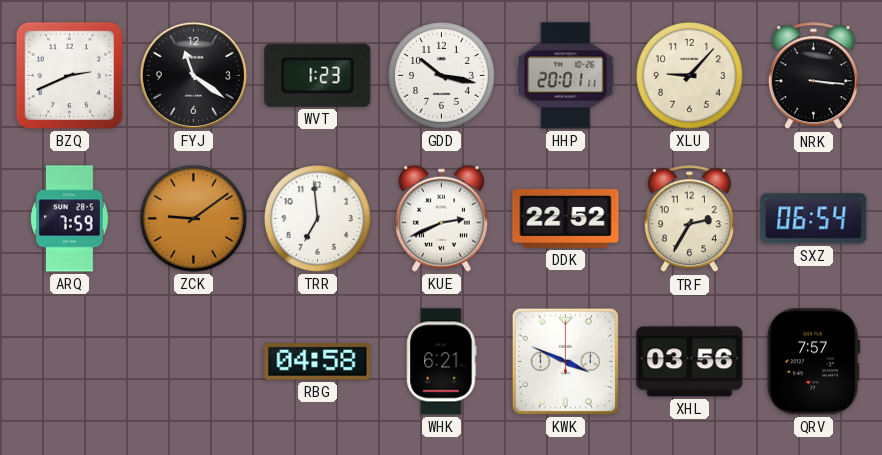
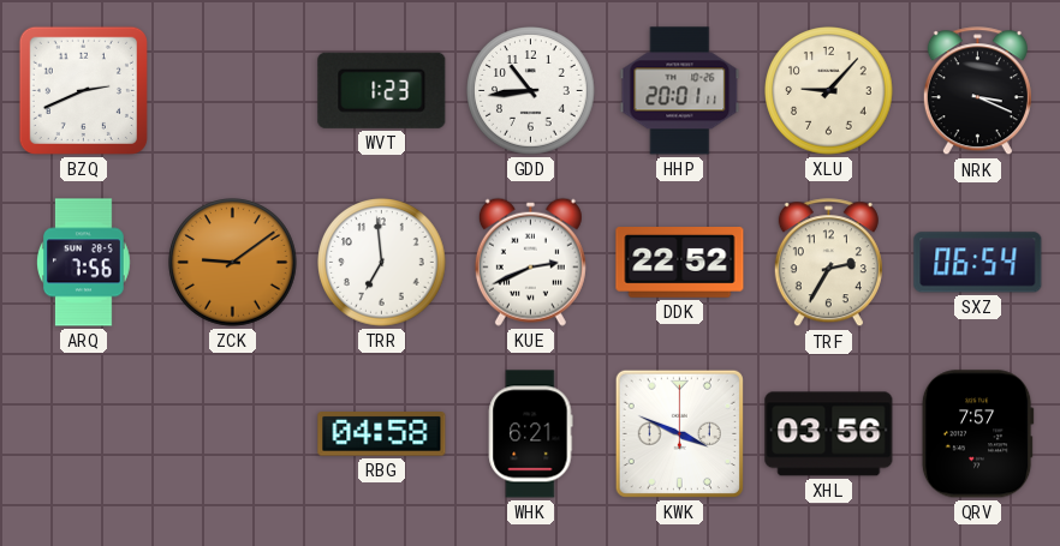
FYJ: 11:21 -> none (193, 75)
GDD: 10:17 -> 10:44 (531, 91)
NRK: 3:16 -> 3:19 (977, 91)
ARQ: 7:59 -> 7:56 (84, 263)
